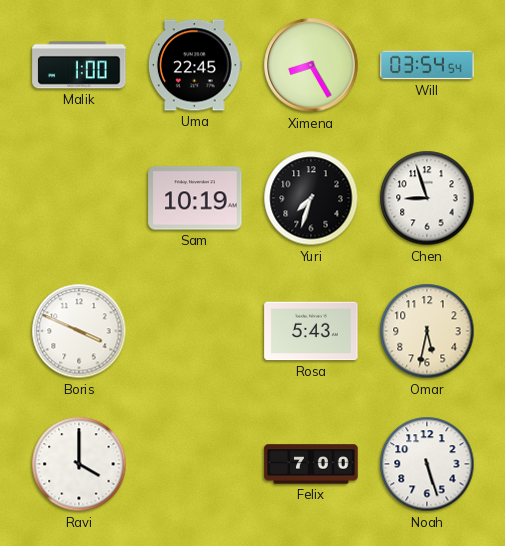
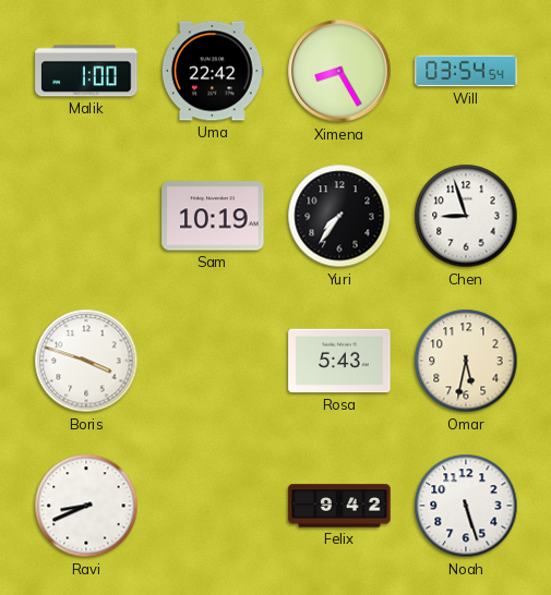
Uma: 22:45 -> 22:42 (213, 71)
Yuri: 7:33 -> 7:36 (339, 216)
Boris: 3:49 -> 3:48 (86, 361)
Ravi: 4:00 -> 8:41 (86, 506)
Felix: 7:00 -> 9:42 (339, 506)
